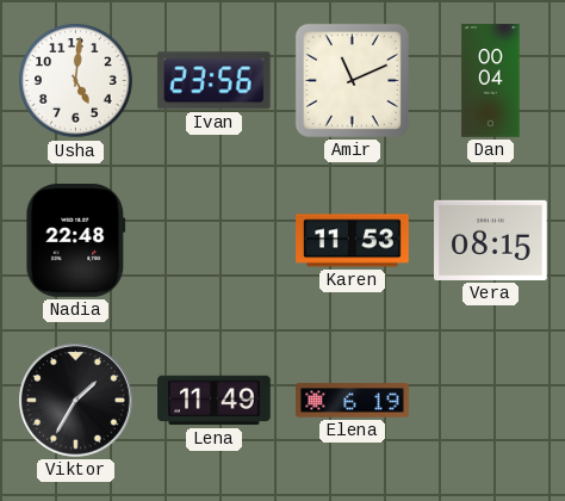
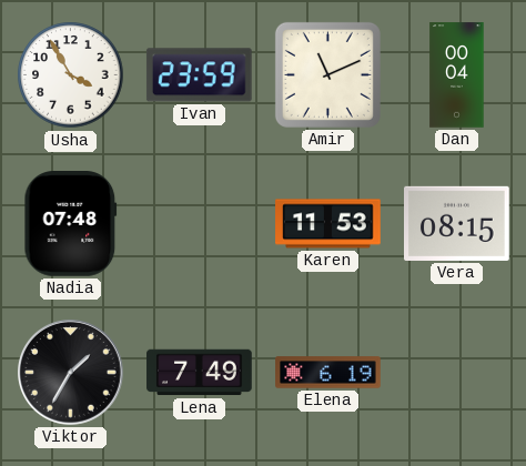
Usha: 5:01 -> 3:55 (71, 75)
Ivan: 23:56 -> 23:59 (199, 75)
Nadia: 22:48 -> 07:48 (71, 224)
Lena: 11:49 -> 7:49 (200, 373)
